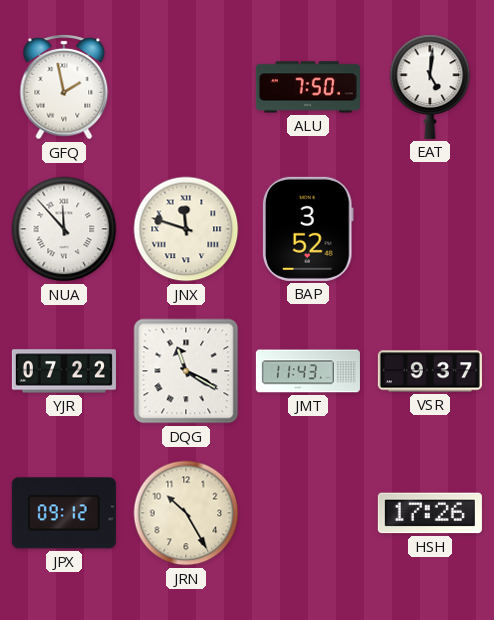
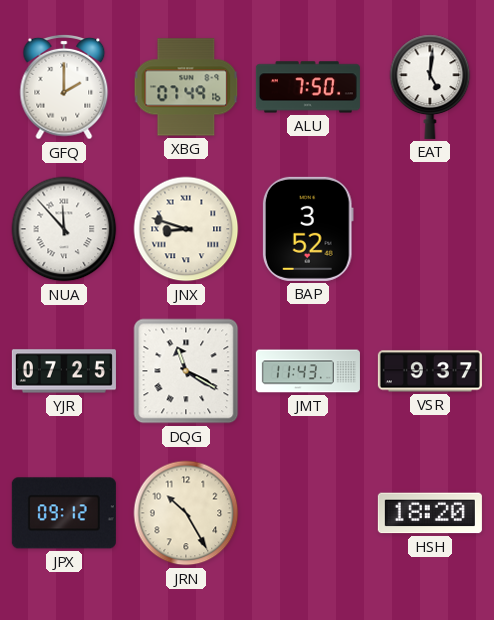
GFQ: 1:58 -> 2:00 (64, 87)
XBG: none -> 07:49 (186, 87)
JNX: 11:48 -> 8:48 (186, 229)
YJR: 07:22 -> 07:25 (64, 371)
HSH: 17:26 -> 18:20 (430, 513)
